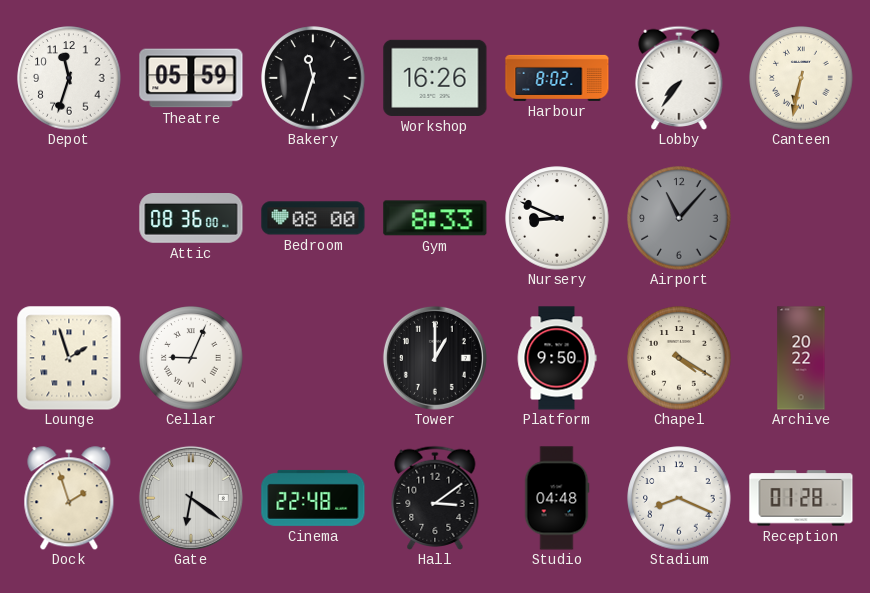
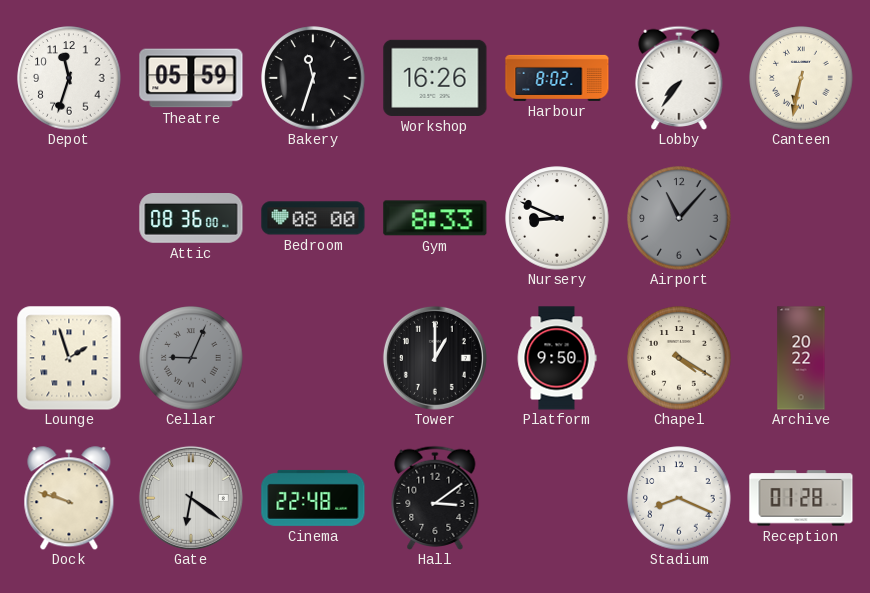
Cellar dial: white -> grey (191, 358)
Dock: 1:57 -> 9:48 (69, 498)
Studio: 04:48 -> none (557, 498)
